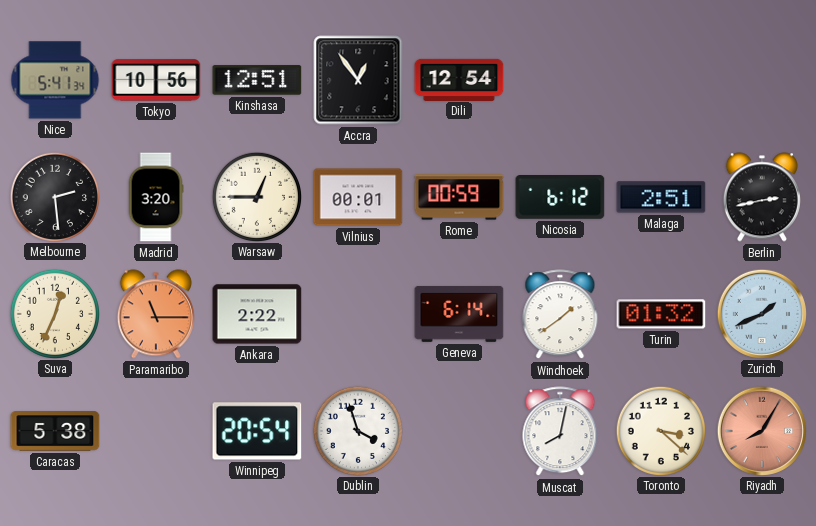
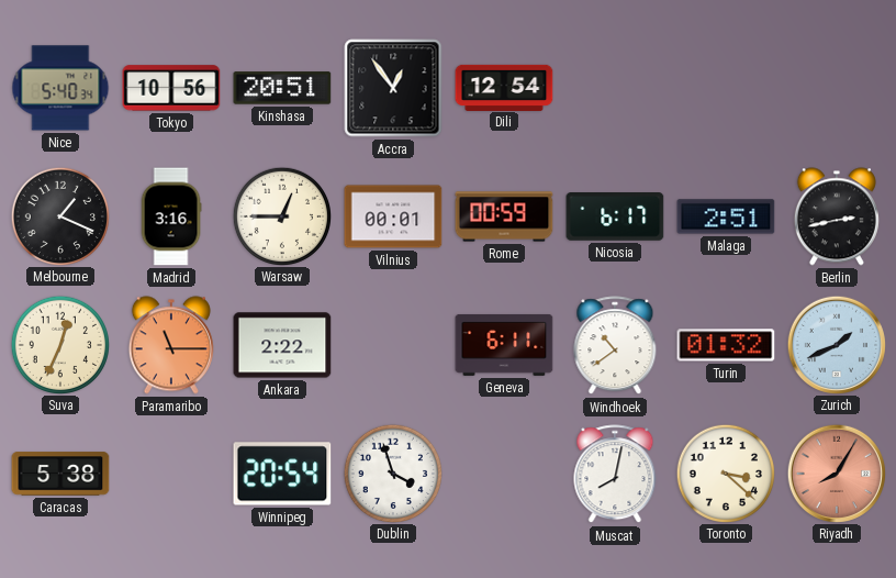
Nice: 5:41 -> 5:40 (60, 88)
Kinshasa: 12:51 -> 20:51 (282, 88)
Melbourne: 2:29 -> 1:19 (59, 215)
Madrid: 3:20 -> 3:16 (171, 216)
Nicosia: 6:12 -> 6:17 (615, 218)
Geneva: 6:14 -> 6:11 (504, 345)
Windhoek: 1:39 -> 10:39 (615, 346)
